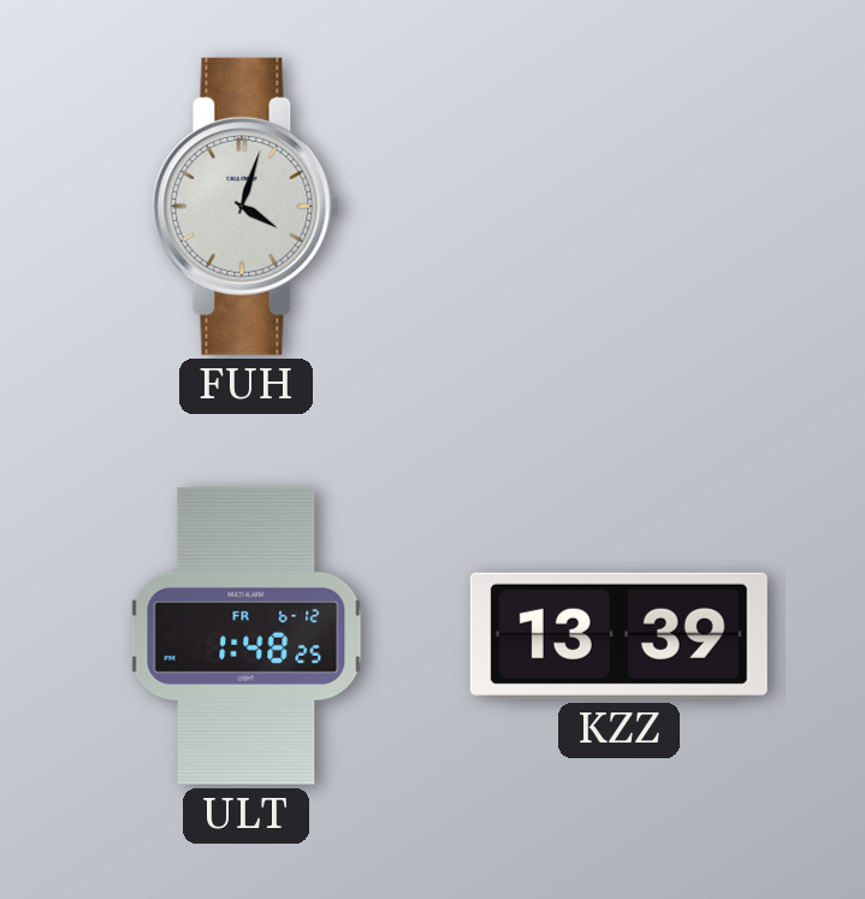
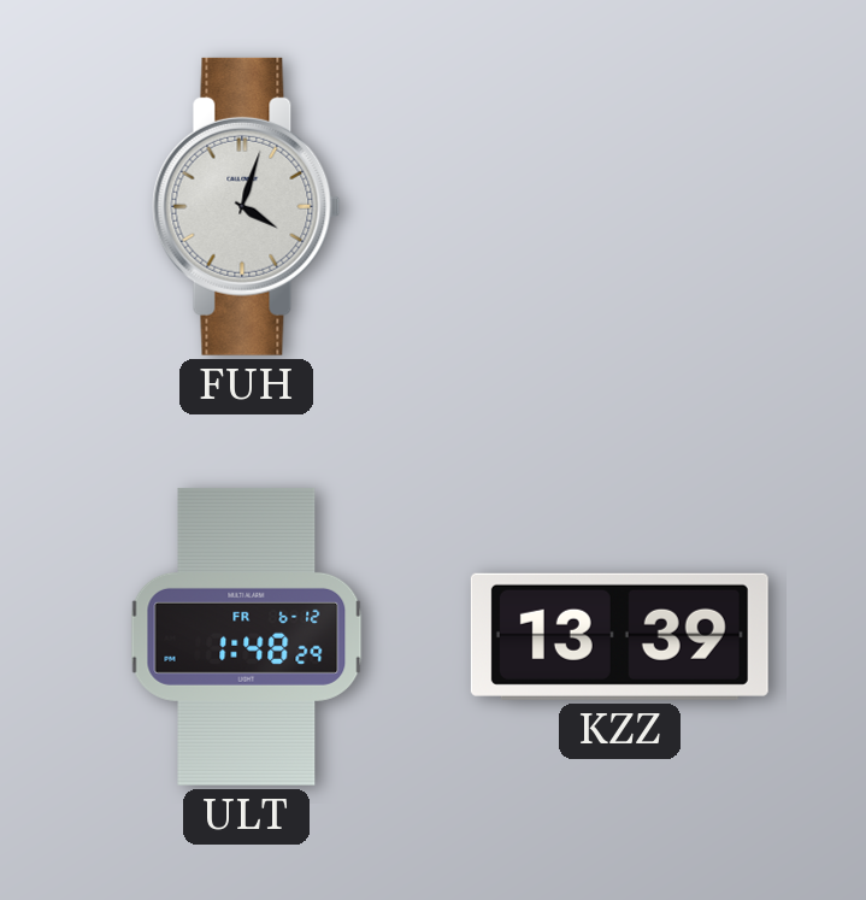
ULT: 1:48:25 -> 1:48:29 (247, 636)
